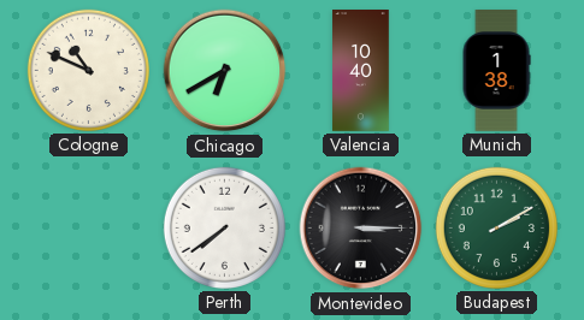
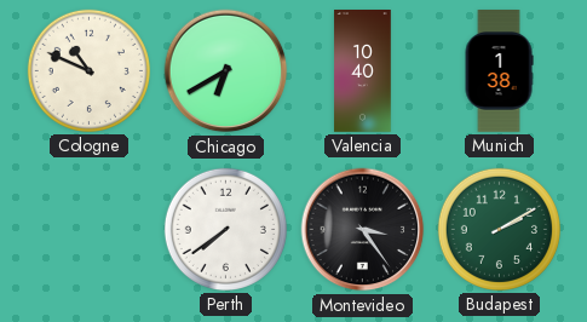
Montevideo: 3:15 -> 3:24 (363, 230)
